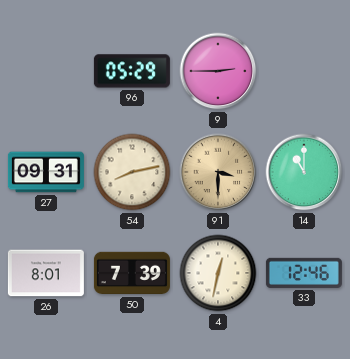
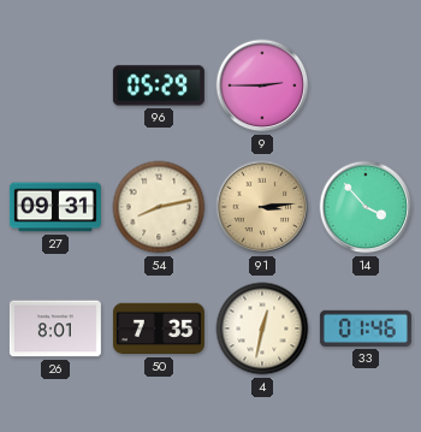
91: 3:30 -> 3:14 (262, 207)
14: 11:00 -> 3:53 (366, 207)
50: 7:39 -> 7:35 (159, 329)
33: 12:46 -> 01:46 (366, 329)
